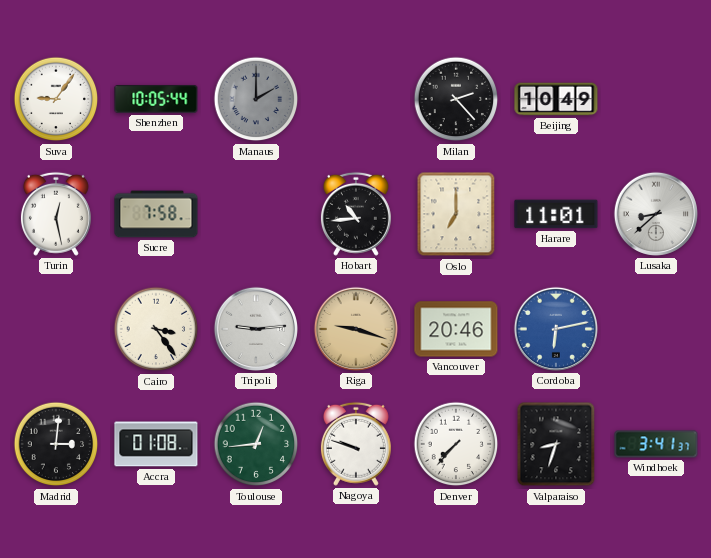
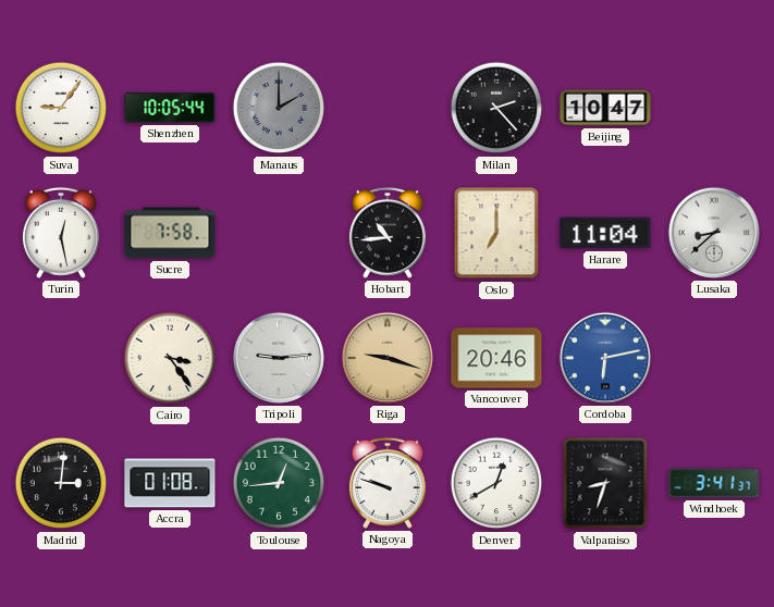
Beijing: 10:49 -> 10:47 (605, 108)
Harare: 11:01 -> 11:04 (605, 233)
Denver: 7:37 -> 12:40 (496, 483)
